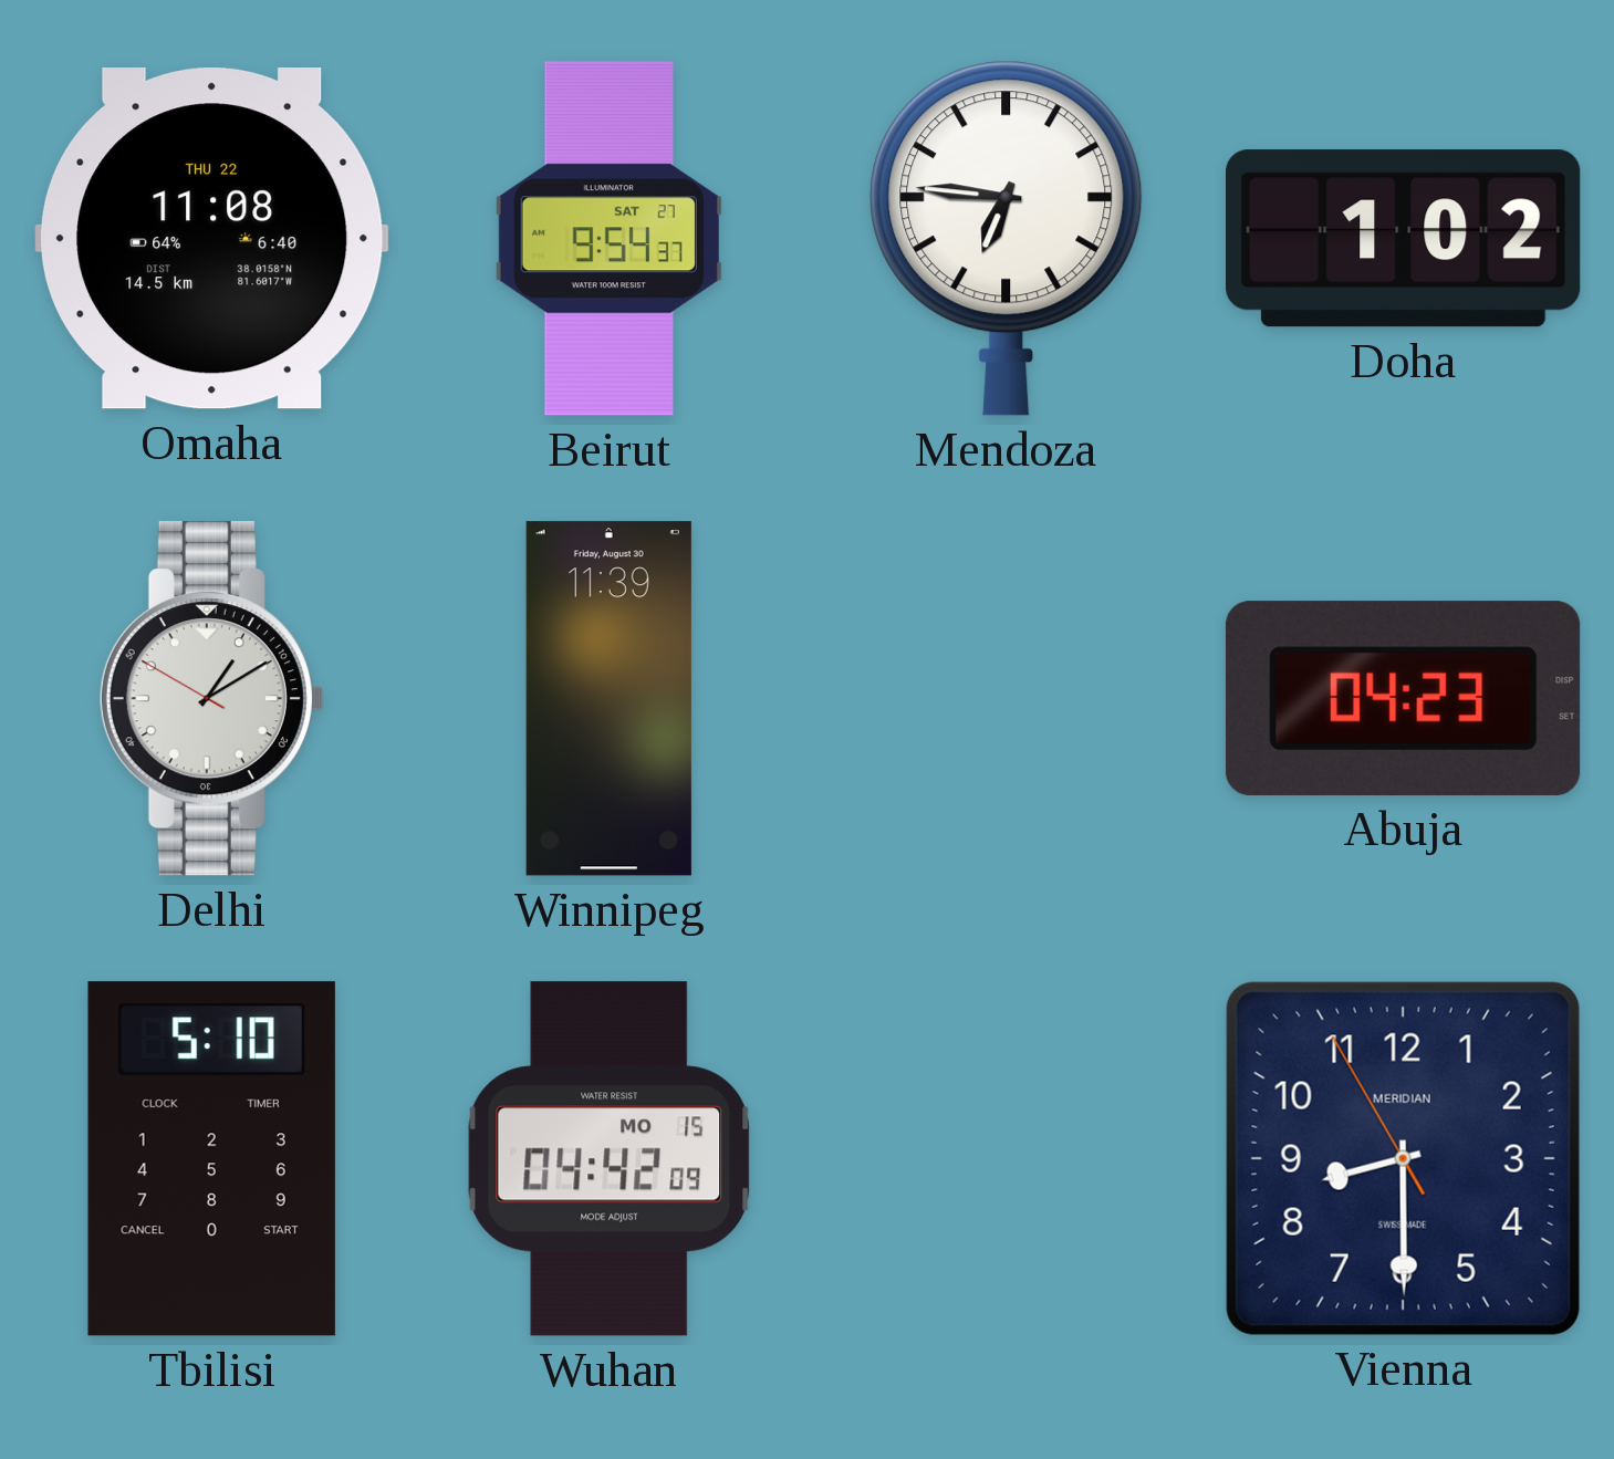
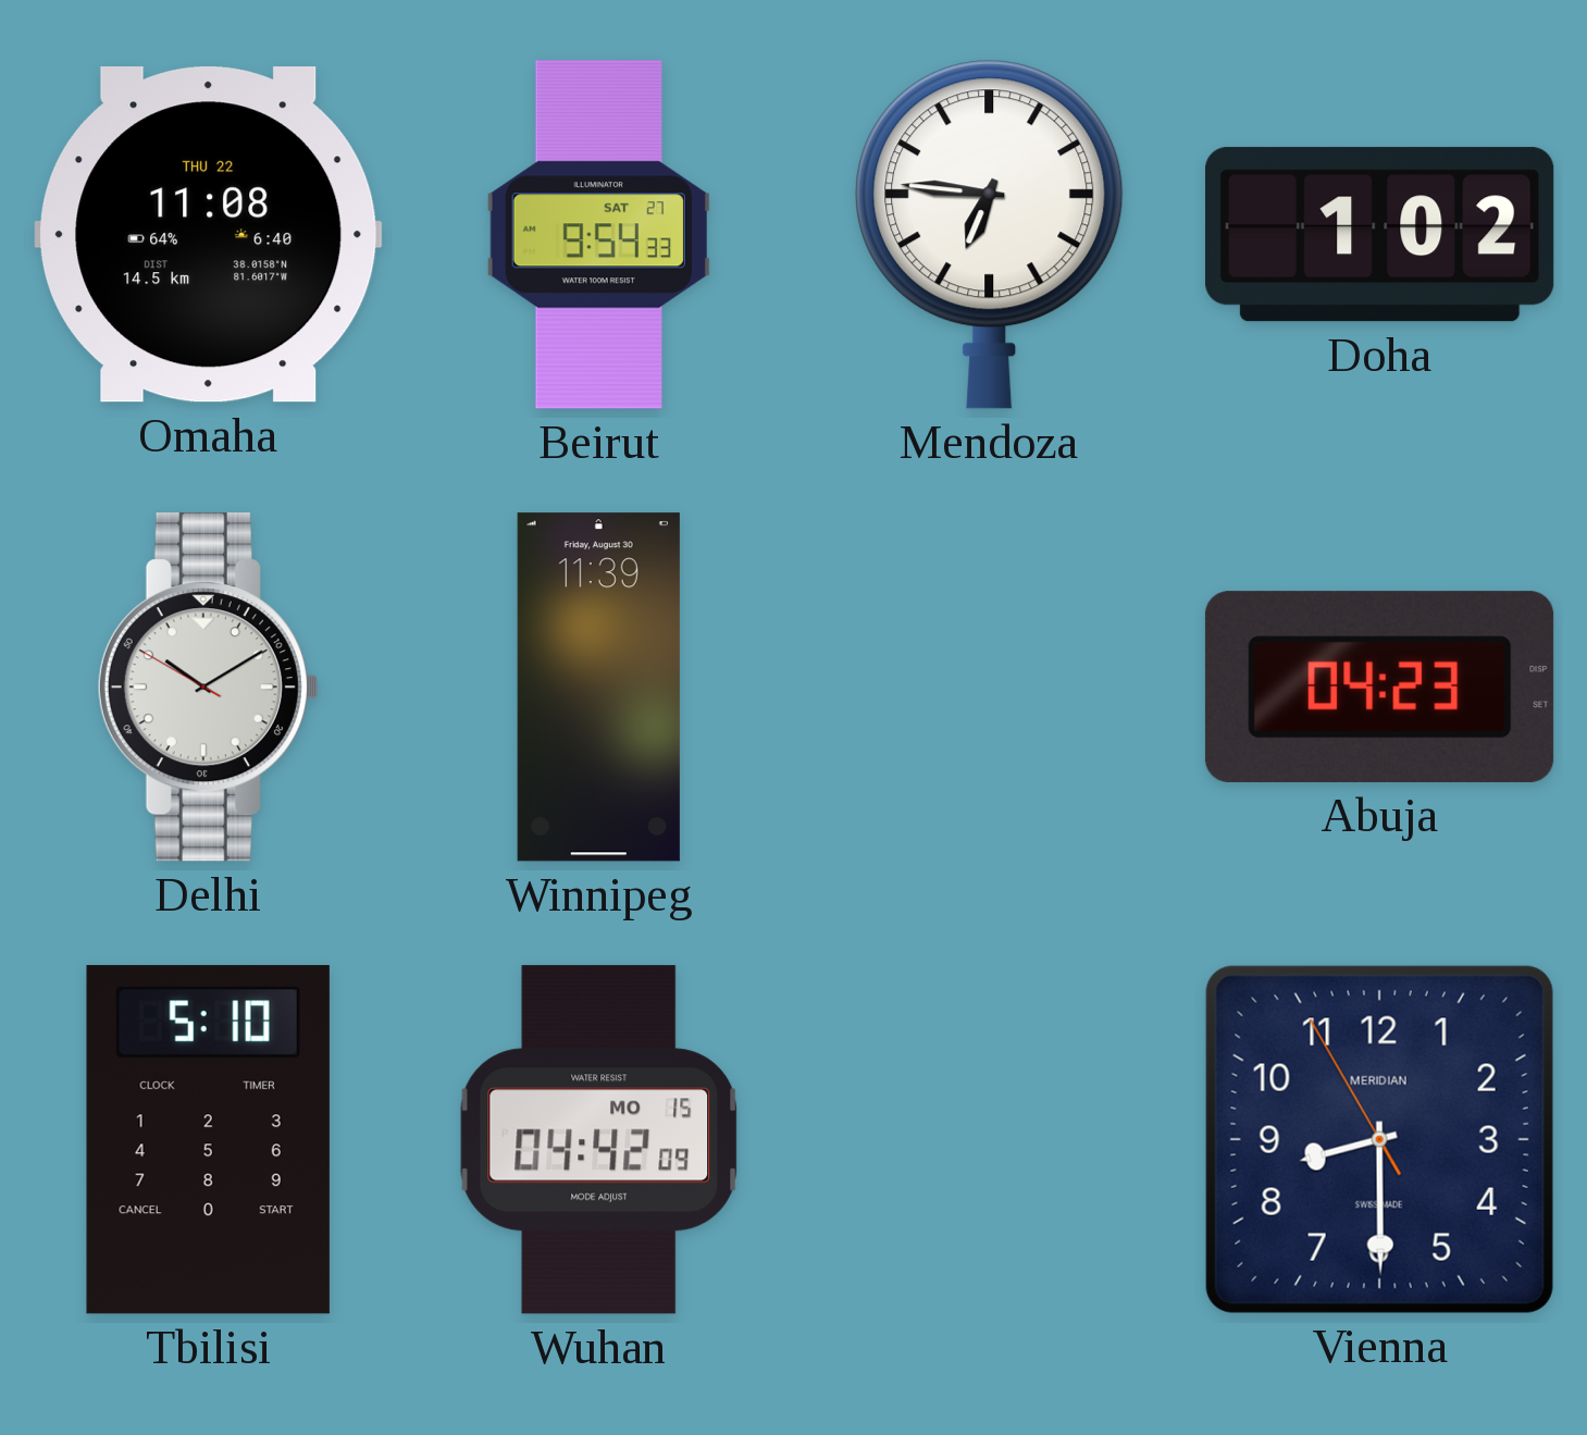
Beirut: 9:54:37 -> 9:54:33 (598, 235)
Delhi: 1:09 -> 10:09 (208, 688)
